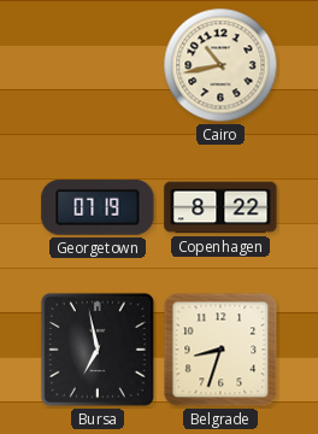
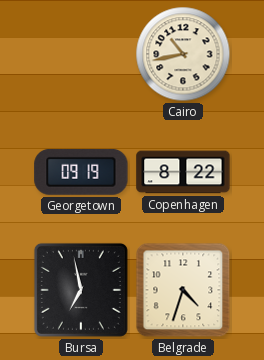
Georgetown: 07:19 -> 09:19 (81, 172)
Belgrade: 8:33 -> 4:33 (183, 290)
